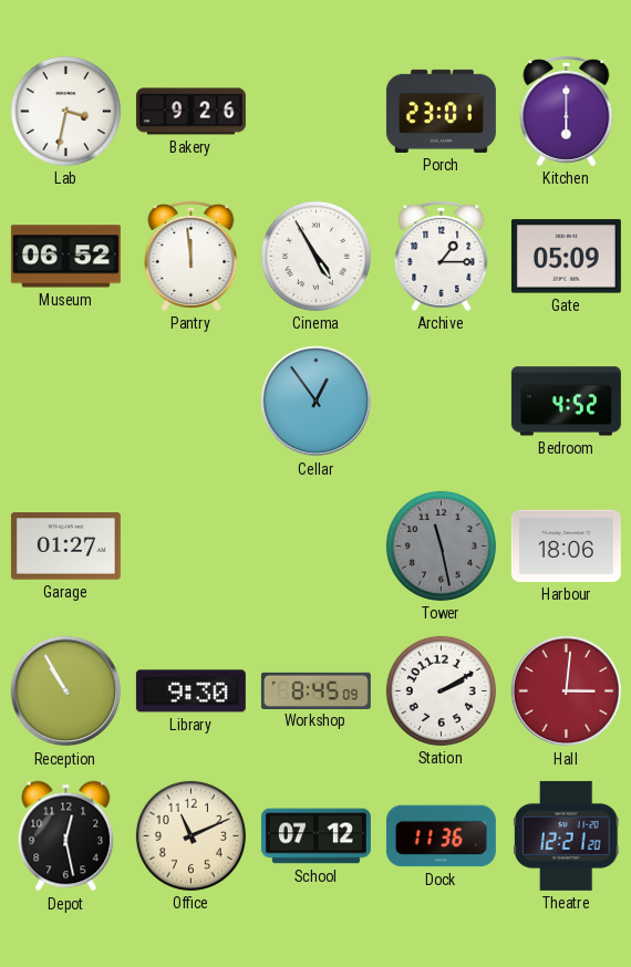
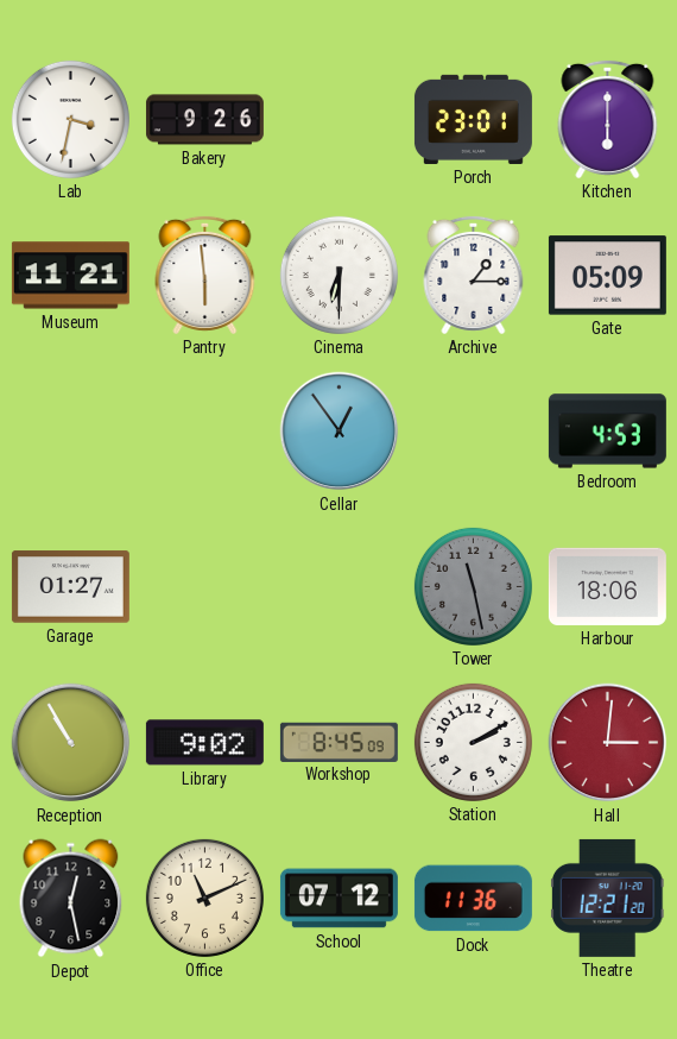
Museum: 06:52 -> 11:21 (70, 276)
Pantry: 11:59 -> 5:59 (205, 275)
Cinema: 4:55 -> 6:30 (338, 275)
Bedroom: 4:52 -> 4:53 (607, 432)
Library: 9:30 -> 9:02 (204, 743)
